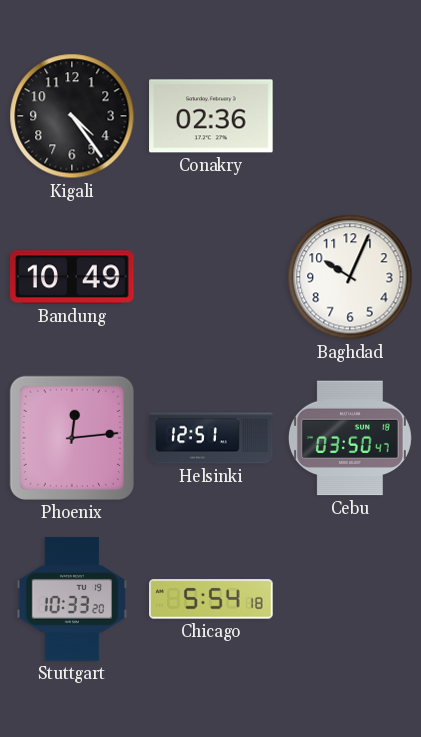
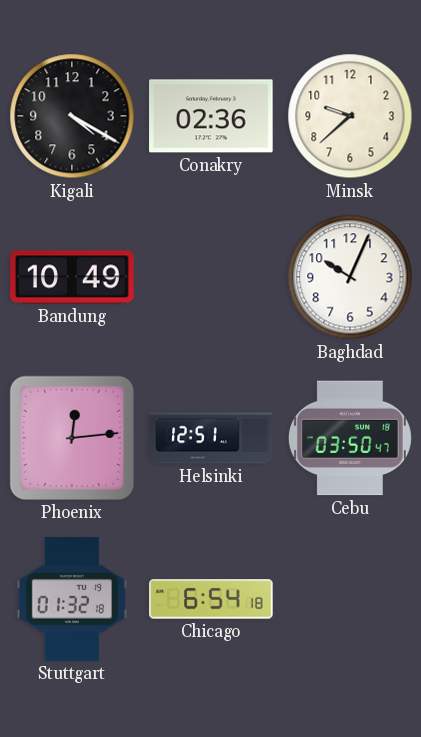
Kigali: 4:24 -> 4:20 (72, 116)
Minsk: none -> 9:38 (350, 116)
Stuttgart: 10:33 -> 01:32 (72, 599)
Chicago: 5:54 -> 6:54 (211, 599)
